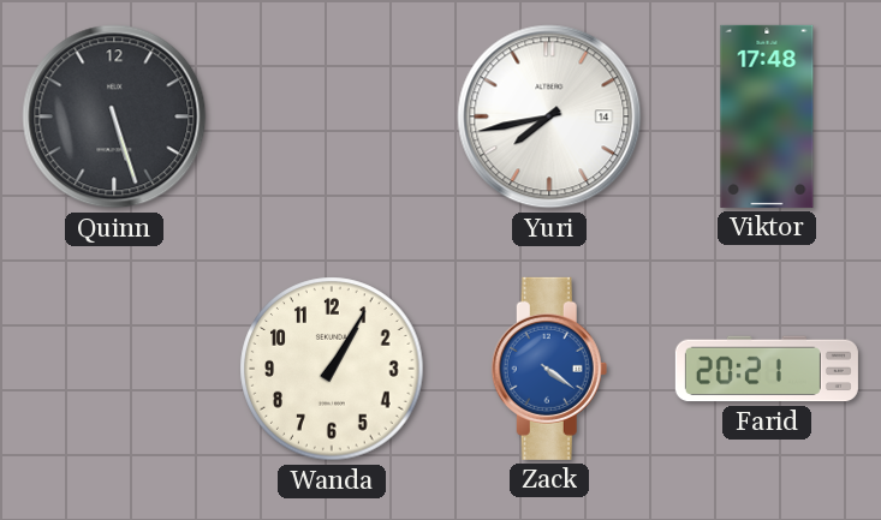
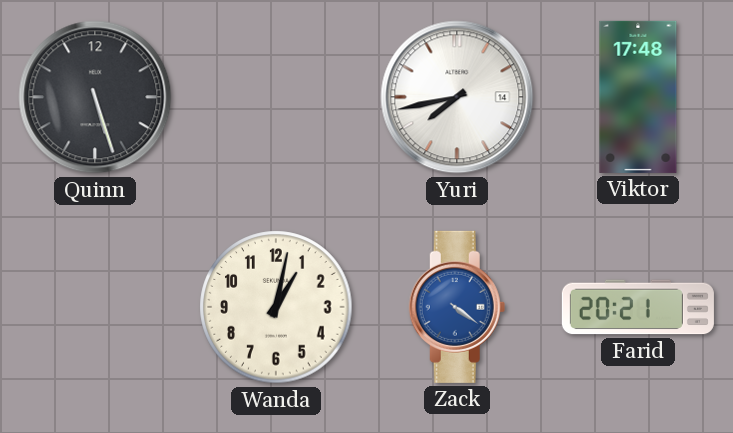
Wanda: 1:05 -> 1:02 (276, 307)
